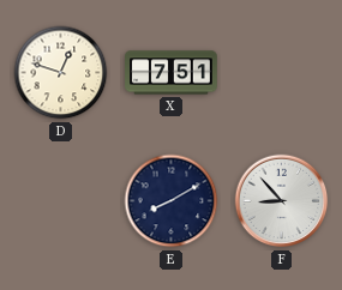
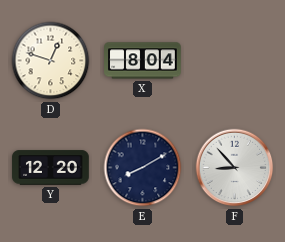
X: 7:51 -> 8:04 (143, 61)
Y: none -> 12:20 (51, 168)
